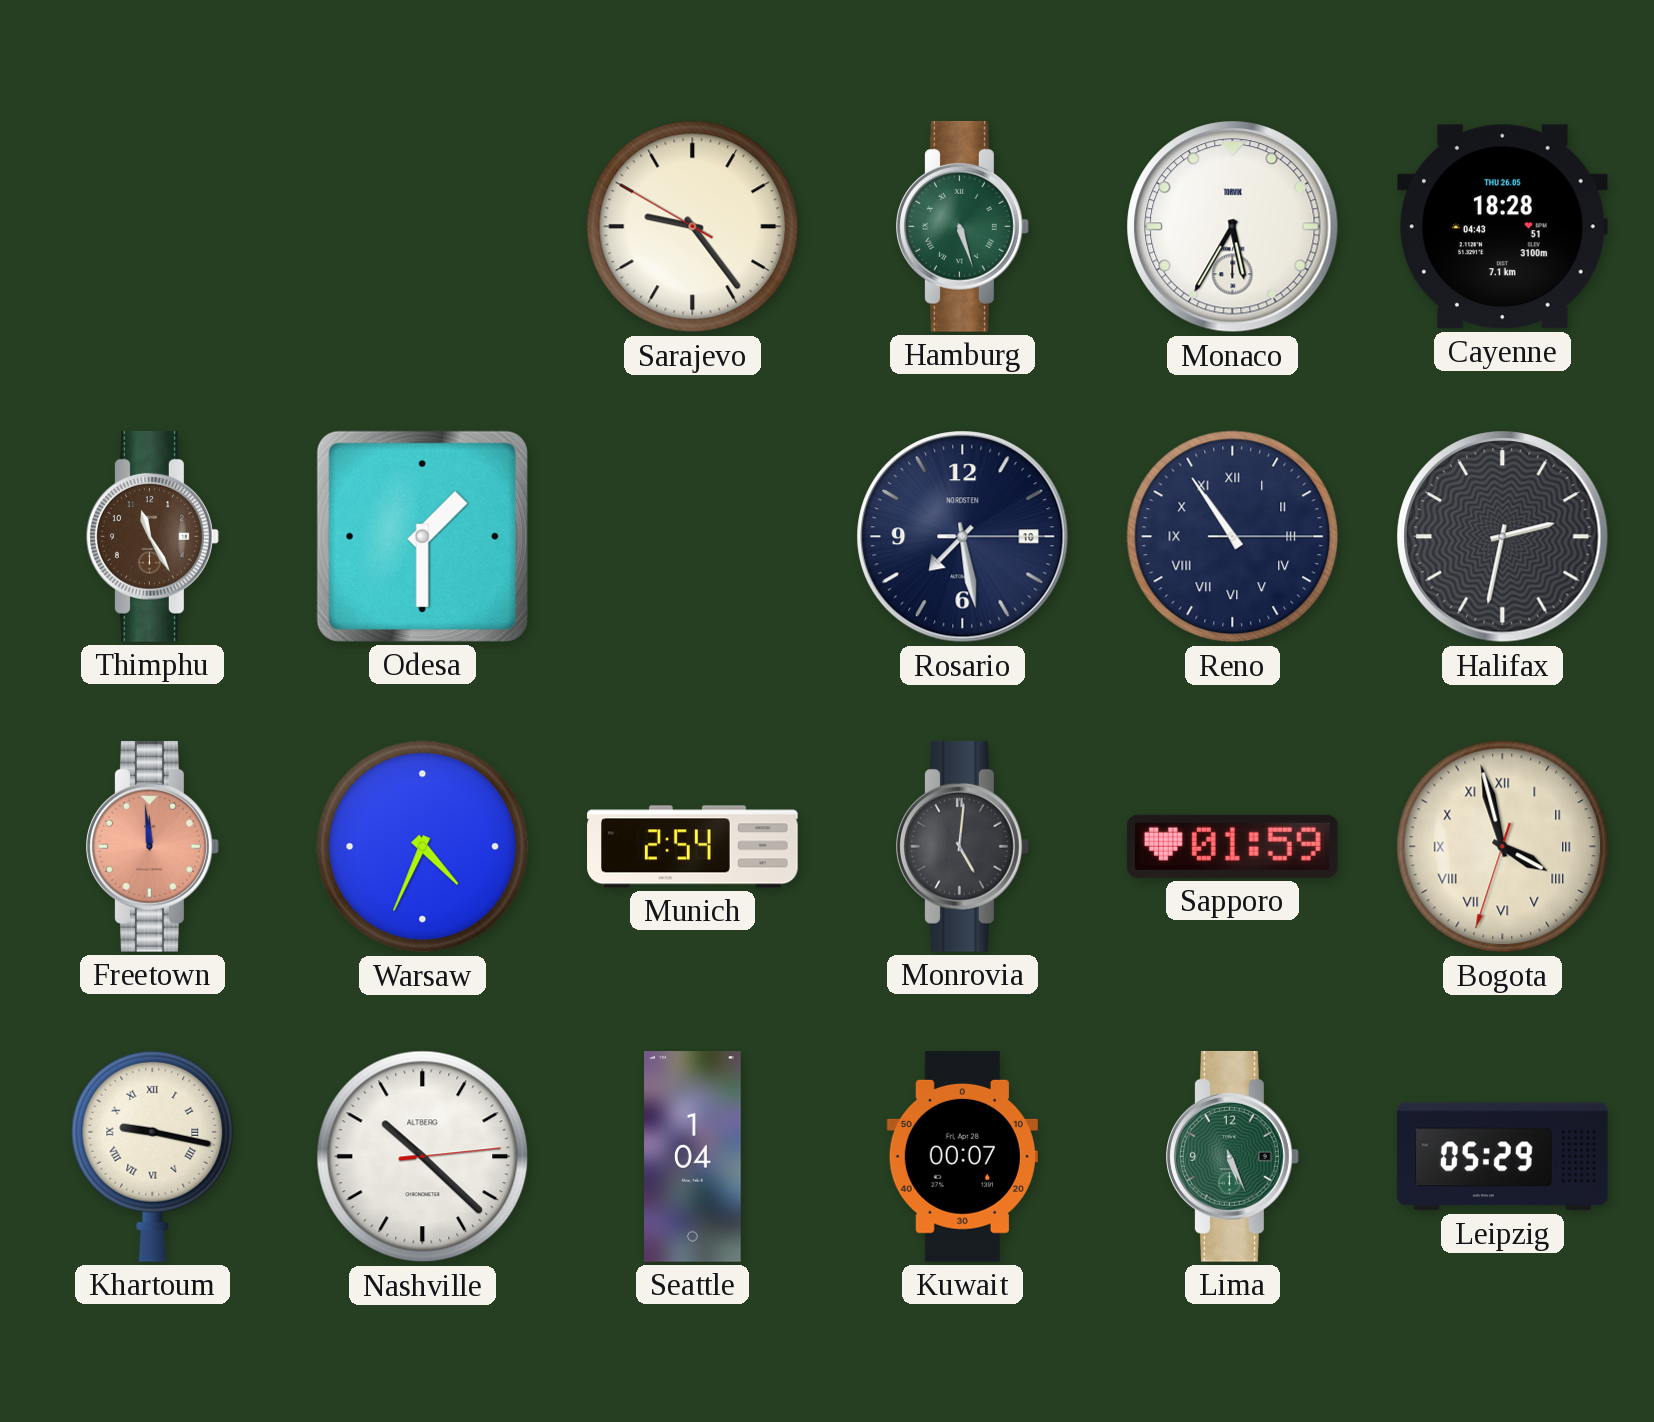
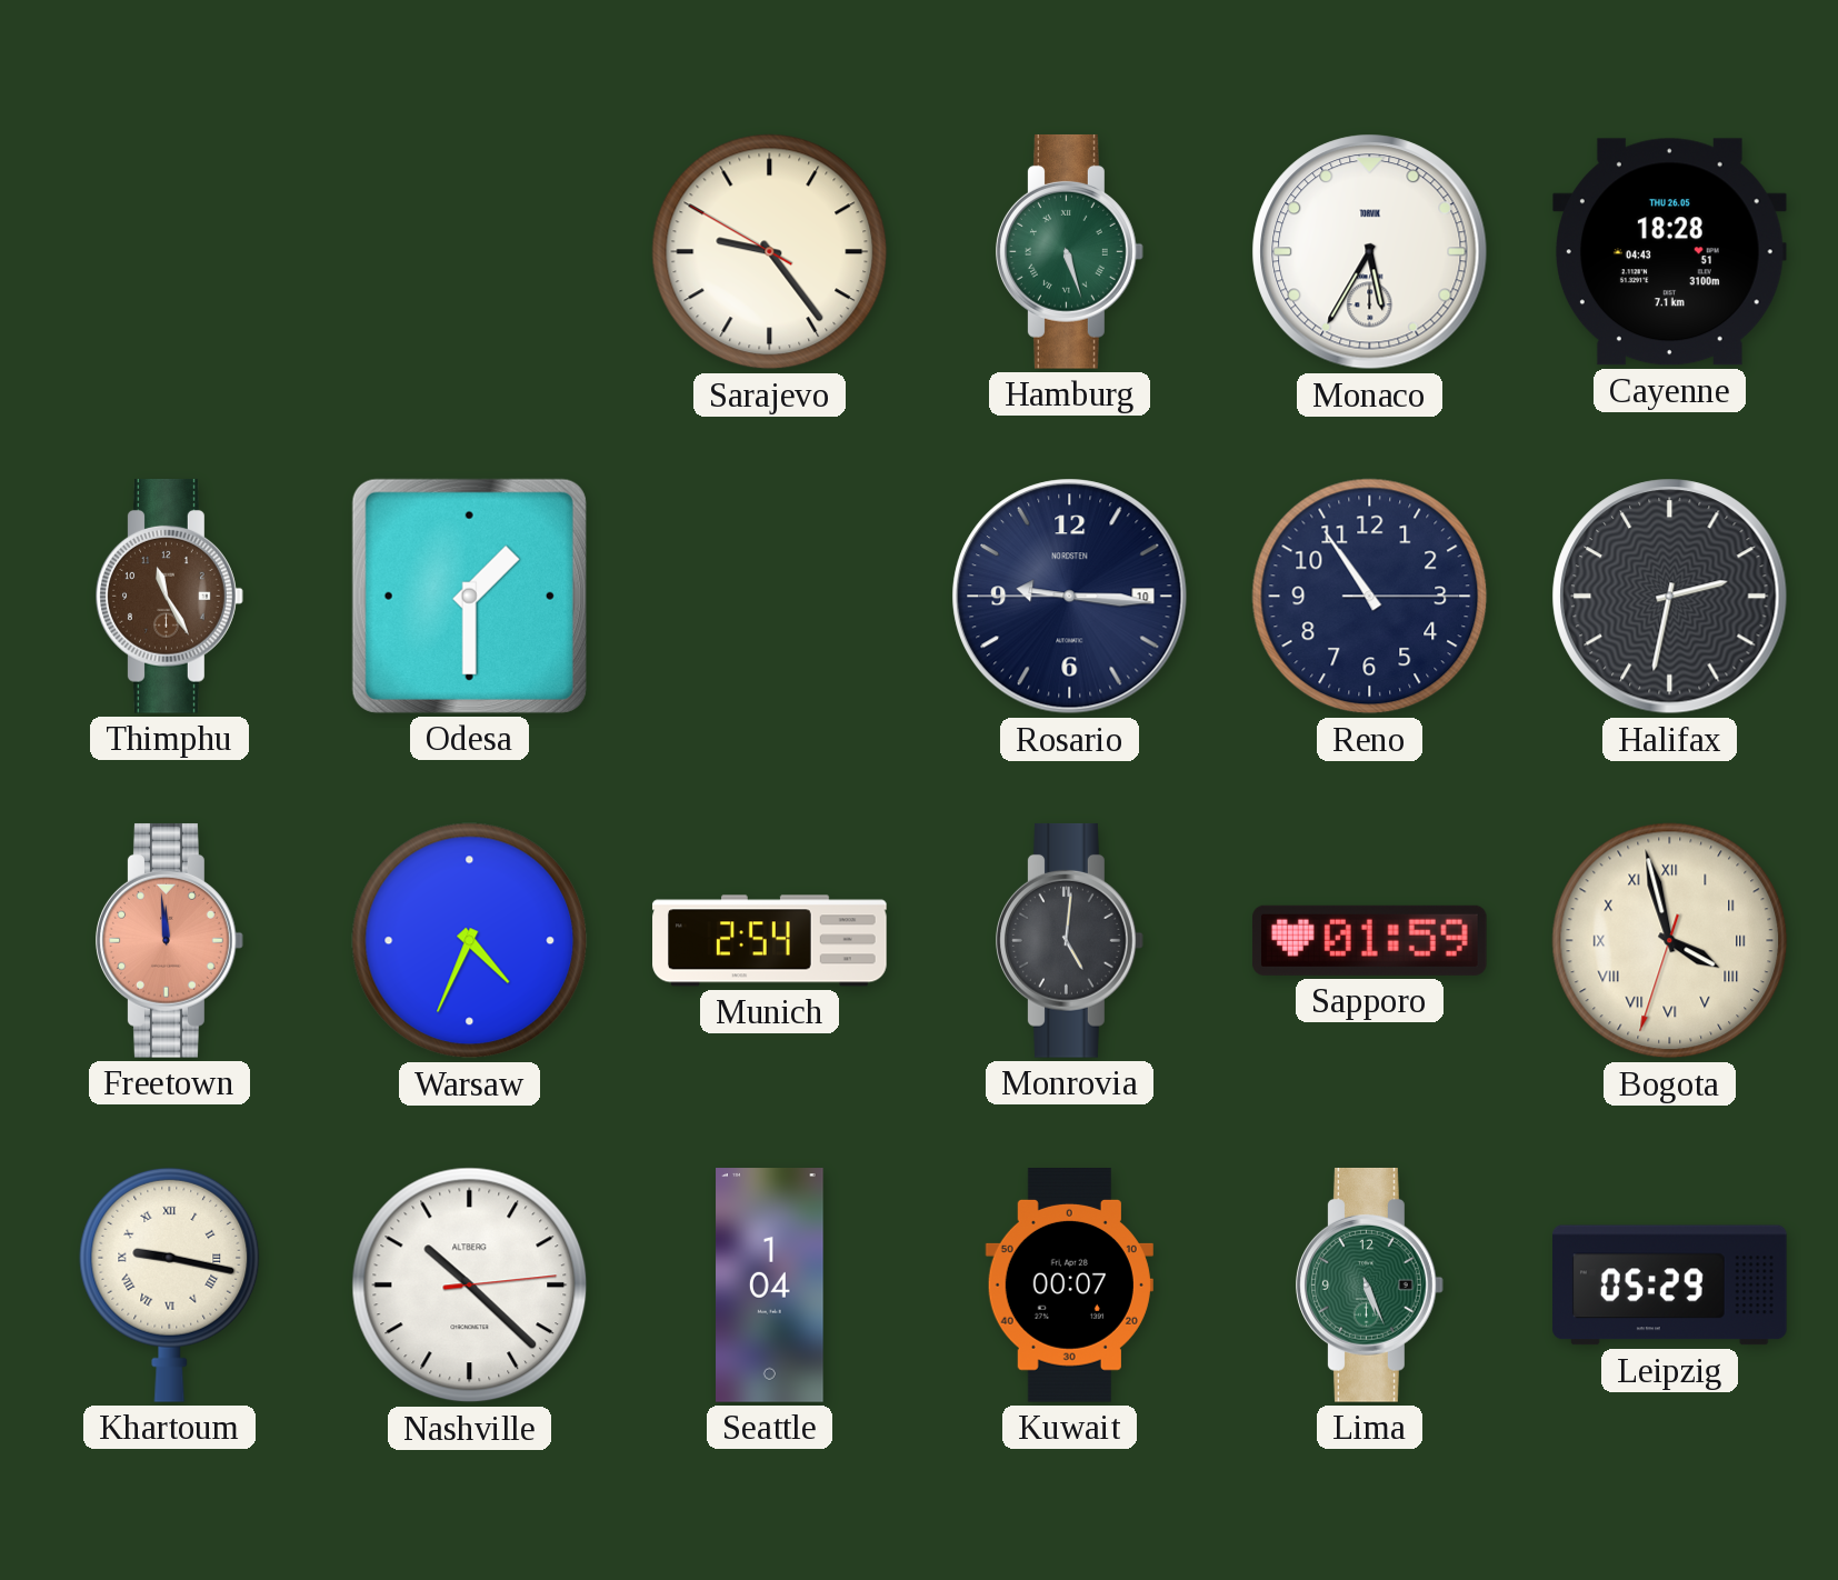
Rosario: 7:28 -> 9:15 (1070, 597)
Reno numerals: Roman -> Arabic (1370, 597)
